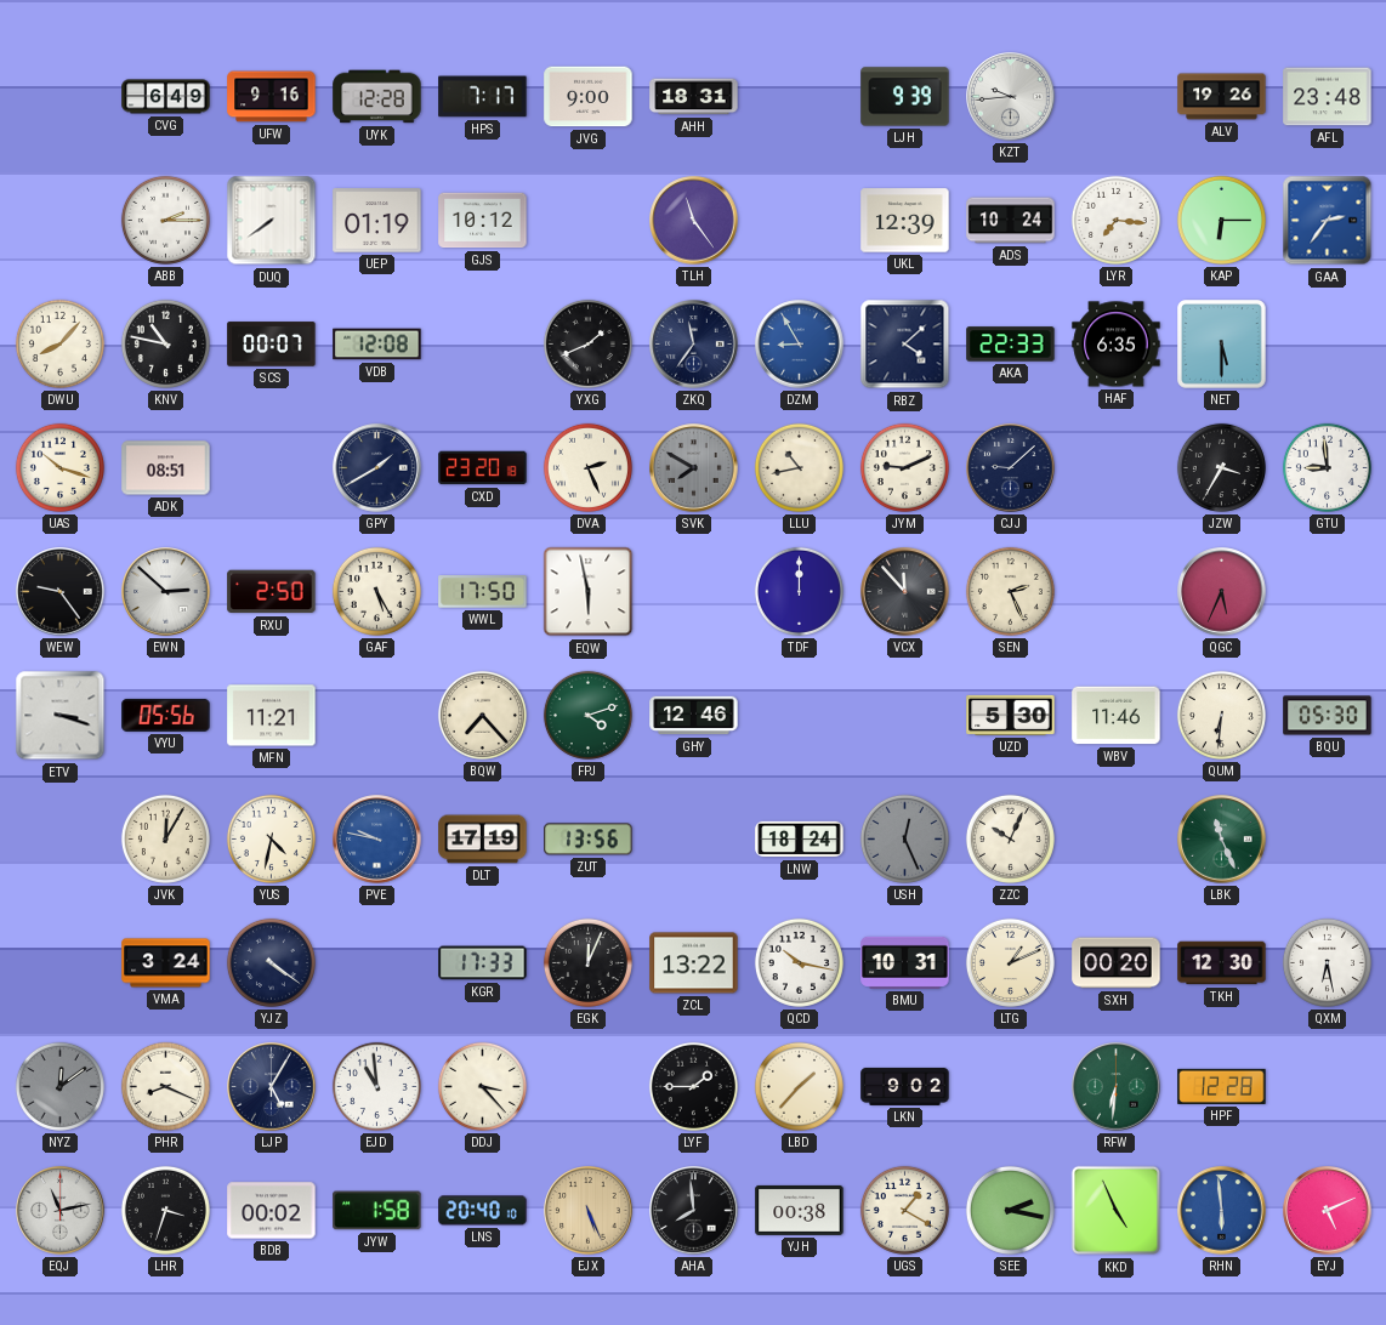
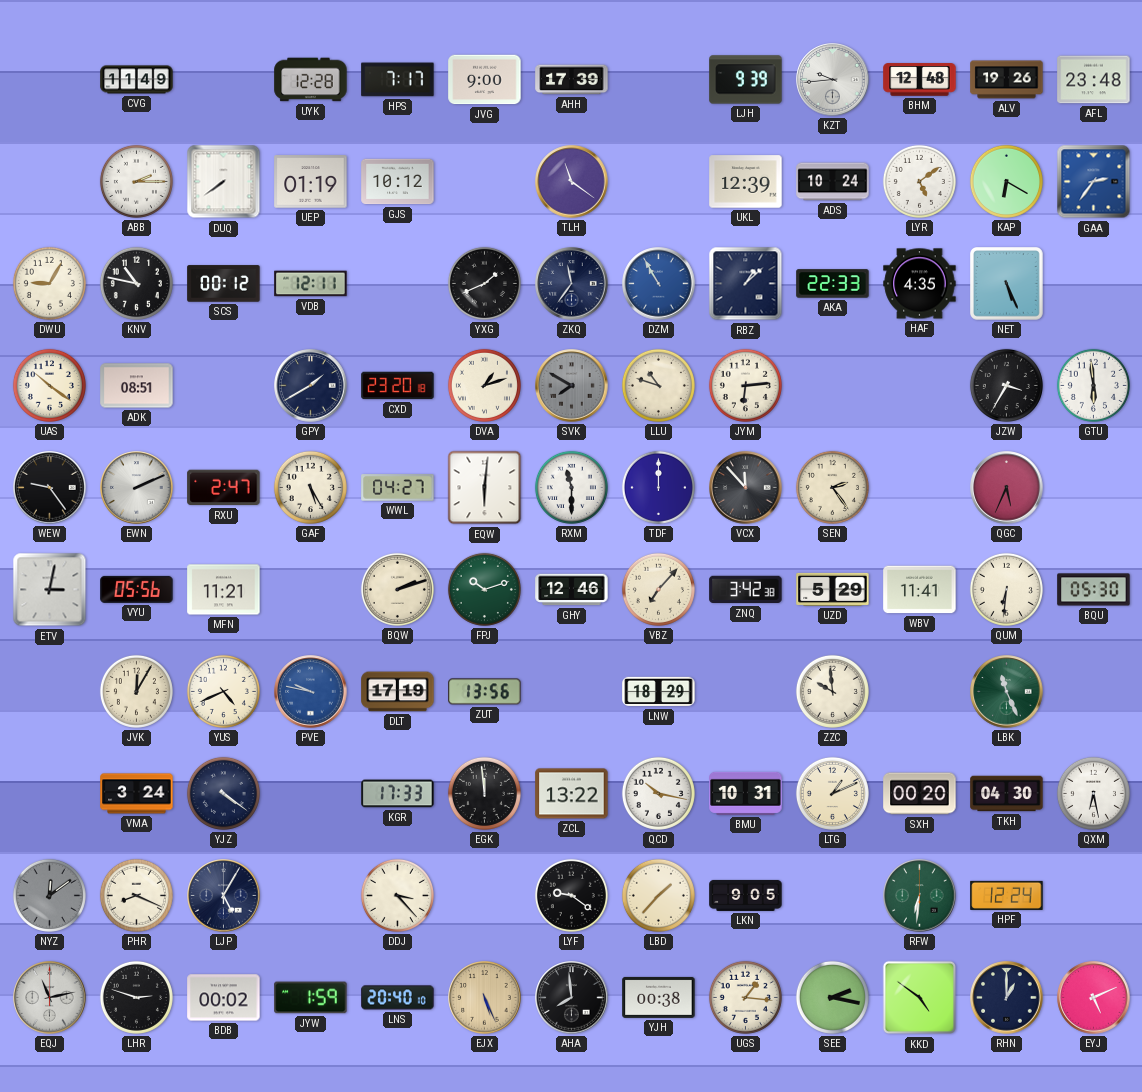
CVG: 6:49 -> 11:49 (137, 80)
UFW: 9:16 -> none (272, 97)
AHH: 18:31 -> 17:39 (572, 80)
BHM: none -> 12:48 (920, 80)
TLH: 11:24 -> 11:21 (572, 182)
LYR: 7:16 -> 5:09 (919, 181)
KAP: 6:15 -> 6:20 (1006, 181)
DWU: 8:07 -> 9:05 (49, 283)
SCS: 00:07 -> 00:12 (224, 284)
VDB: 12:08 -> 12:11 (311, 284)
DZM: 8:55 -> 10:55 (659, 284)
RBZ: 4:08 -> 1:08 (746, 284)
HAF: 6:35 -> 4:35 (920, 284)
NET: 5:30 -> 5:26 (1007, 284)
UAS: 10:18 -> 10:21 (49, 385)
DVA: 2:26 -> 1:12 (484, 385)
LLU: 10:43 -> 10:48 (658, 385)
JYM: 9:11 -> 6:14 (745, 385)
CJJ: 9:08 -> none (1011, 468)
GTU: 8:59 -> 5:59 (1093, 385)
EWN: 2:52 -> 2:11 (137, 488)
RXU: 2:50 -> 2:47 (224, 488)
WWL: 17:50 -> 04:27 (398, 488)
EQW: 5:58 -> 6:01 (485, 488)
RXM: none -> 11:30 (571, 487)
SEN: 2:26 -> 2:24 (832, 487)
ETV: 3:18 -> 3:02 (50, 590)
BQW: 7:23 -> 2:12 (397, 589)
FPJ: 4:12 -> 10:12 (484, 589)
VBZ: none -> 7:07 (658, 589)
ZNQ: none -> 3:42 (746, 590)
UZD: 5:30 -> 5:29 (833, 589)
WBV: 11:46 -> 11:41 (920, 590)
YUS: 4:32 -> 4:41 (223, 691)
LNW: 18:24 -> 18:29 (659, 692)
USH: 12:26 -> none (904, 838)
ZZC: 10:04 -> 9:59 (832, 691)
EGK: 12:04 -> 11:59 (484, 793)
TKH: 12:30 -> 04:30 (1007, 794)
EJD: 10:59 -> none (376, 1086)
LYF: 1:45 -> 9:21 (571, 895)
LKN: 9:02 -> 9:05 (746, 895)
HPF: 12:28 -> 12:24 (1007, 895)
LHR: 3:33 -> 2:48 (136, 997)
JYW: 1:58 -> 1:59 (311, 998)
UGS: 1:20 -> 1:16 (745, 997)
KKD: 4:56 -> 4:51 (920, 998)
RHN: 5:59 -> 1:00 (1007, 998)
RHN dial: blue -> navy (1007, 998)
